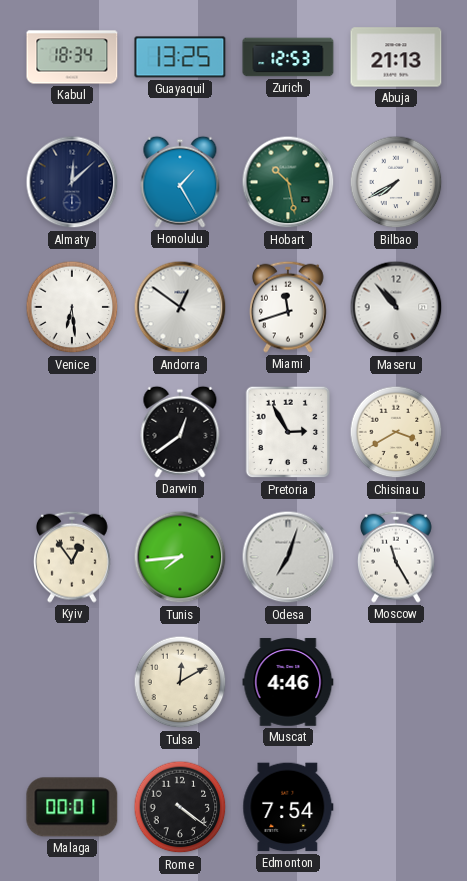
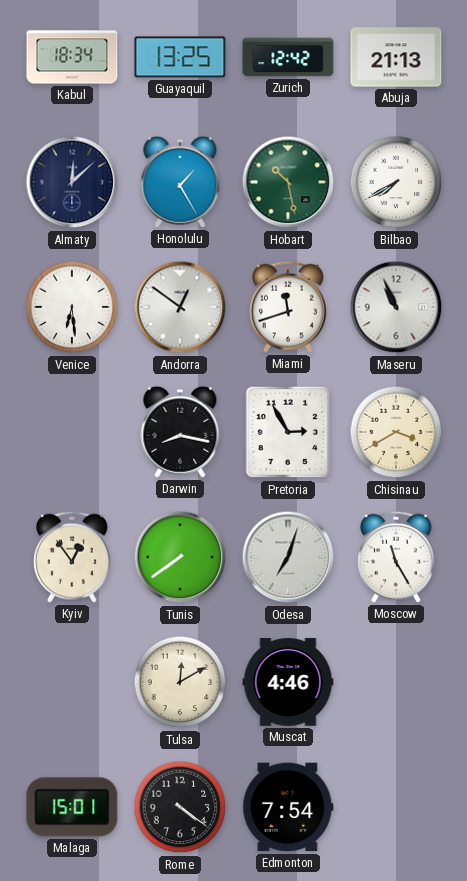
Zurich: 12:53 -> 12:42 (288, 57)
Maseru: 10:53 -> 10:56 (396, 307)
Darwin: 12:39 -> 8:17 (180, 432)
Tunis: 7:44 -> 7:39 (180, 557)
Malaga: 00:01 -> 15:01 (72, 807)
